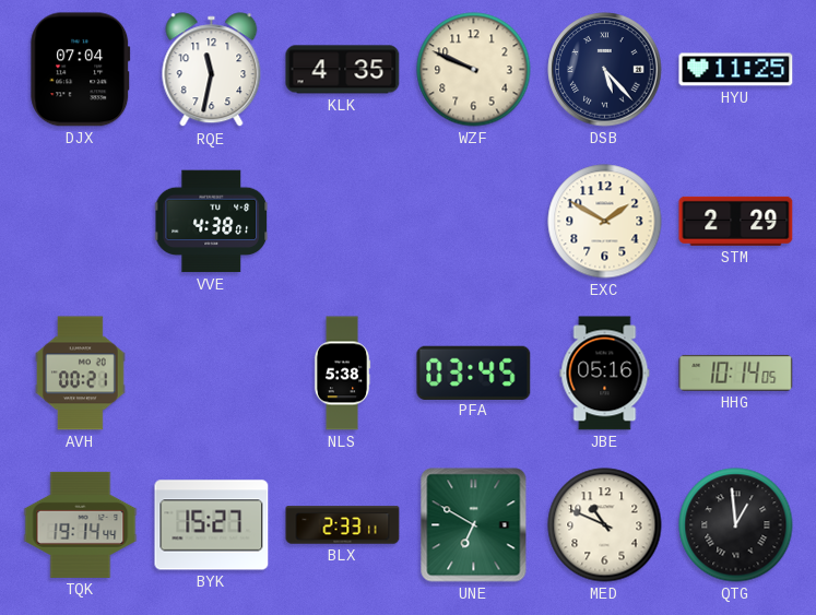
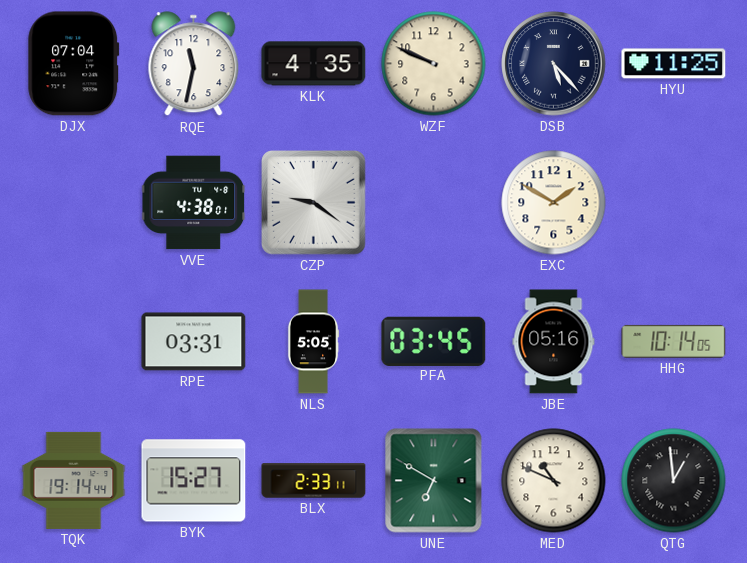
CZP: none -> 9:21 (314, 203)
STM: 2:29 -> none (736, 221)
AVH: 00:21 -> none (80, 374)
RPE: none -> 03:31 (194, 342)
NLS: 5:38 -> 5:05 (313, 342)
